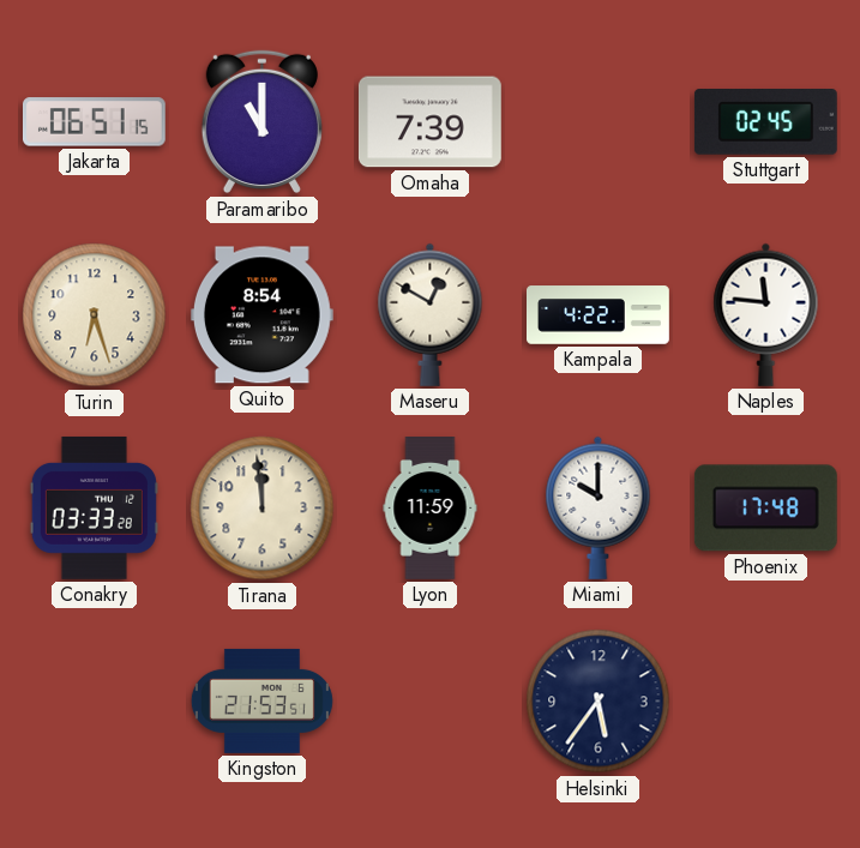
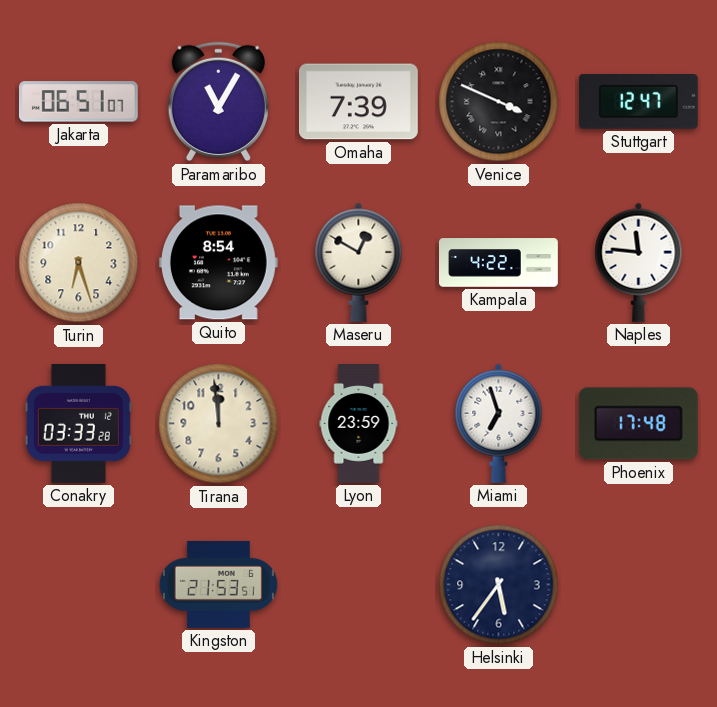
Jakarta: 06:51:15 -> 06:51:07 (78, 102)
Paramaribo: 11:00 -> 11:05 (218, 102)
Venice: none -> 3:49 (499, 102)
Stuttgart: 02:45 -> 12:47 (638, 102)
Lyon: 11:59 -> 23:59 (359, 424)
Miami: 10:00 -> 6:57 (499, 423)
